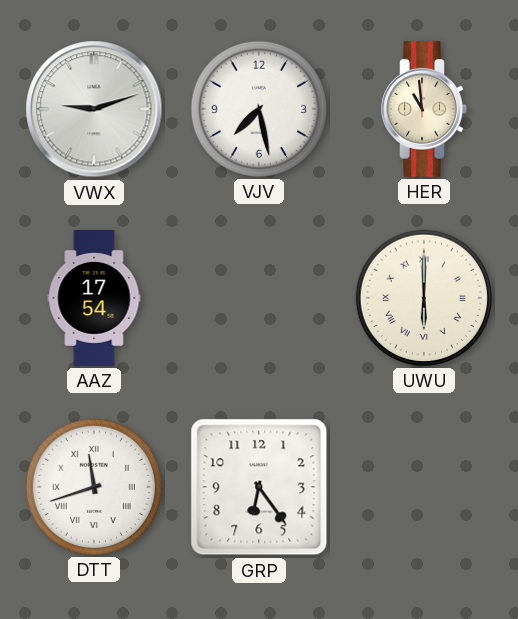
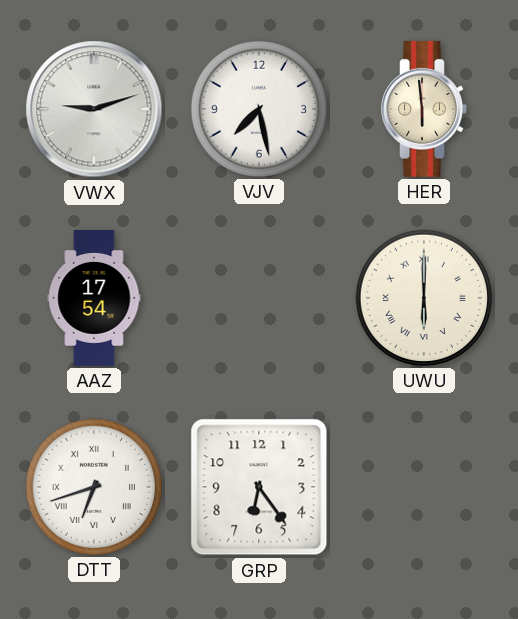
HER: 10:59 -> 5:59 (424, 109)
DTT: 11:42 -> 6:42 (94, 487)
